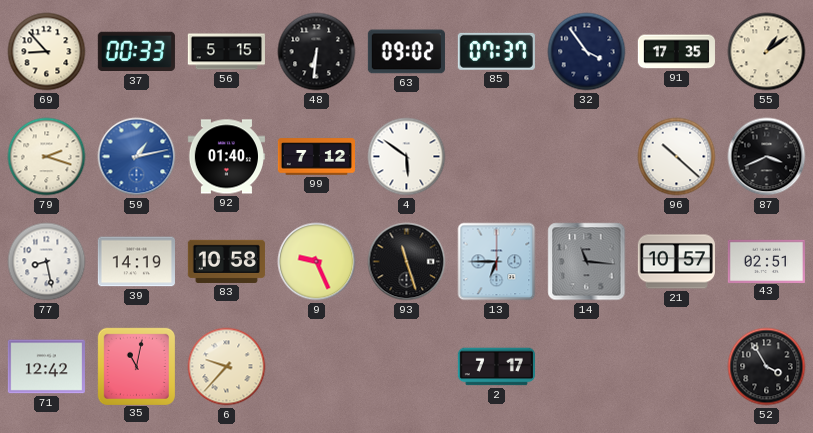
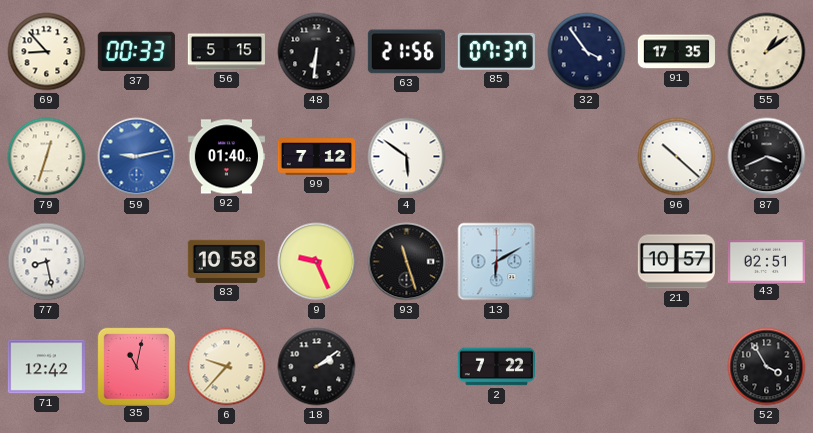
63: 09:02 -> 21:56 (406, 52)
79: 2:18 -> 12:33 (47, 157)
59: 1:13 -> 9:13 (137, 157)
39: 14:19 -> none (136, 262)
13: 6:45 -> 6:10 (497, 262)
14: 11:16 -> none (587, 262)
18: none -> 2:09 (317, 367)
2: 7:17 -> 7:22 (496, 367)
